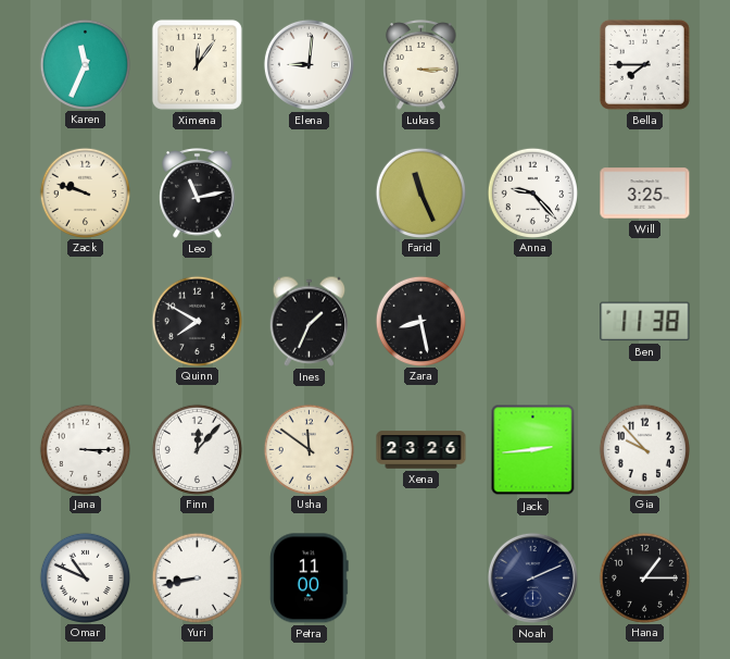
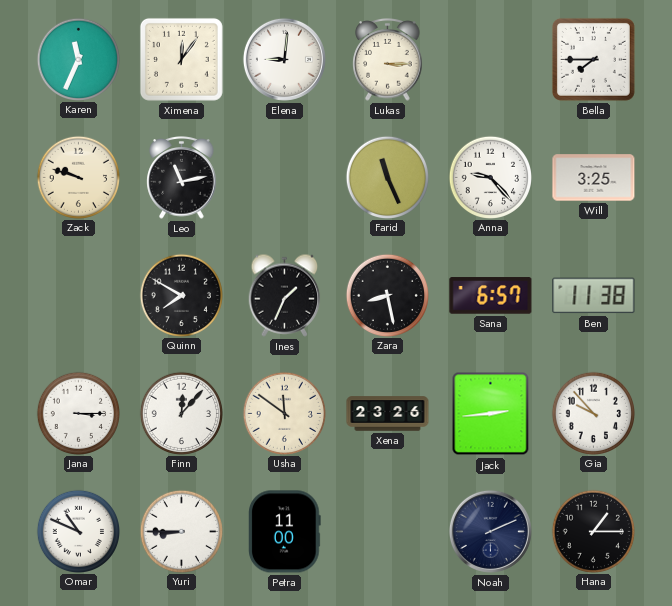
Sana: none -> 6:57 (491, 296)
Yuri: 8:43 -> 8:45 (181, 531)
